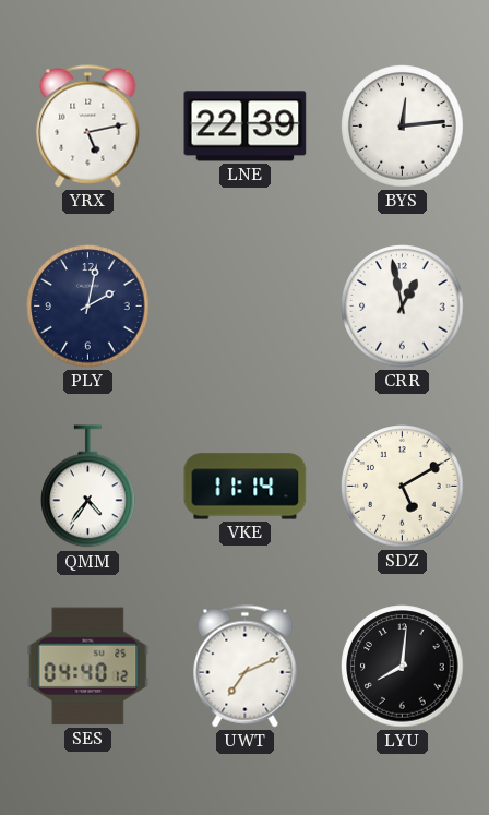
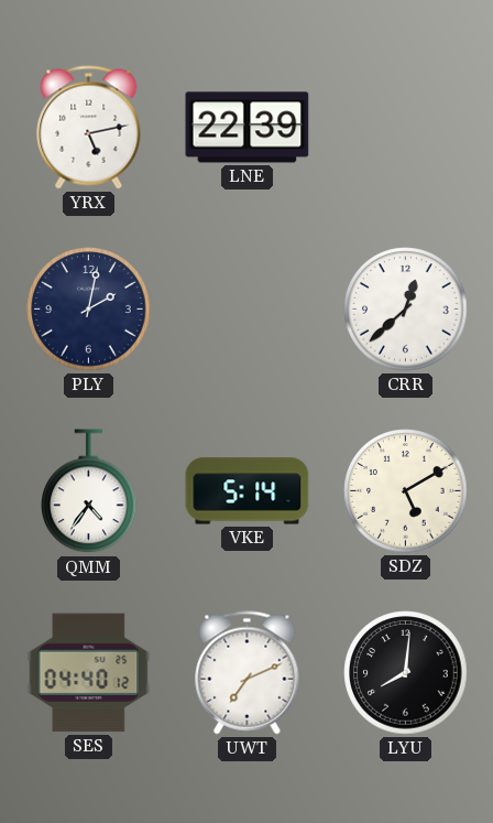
BYS: 12:14 -> none (403, 127)
CRR: 12:58 -> 12:38 (406, 310)
VKE: 11:14 -> 5:14 (248, 491)
